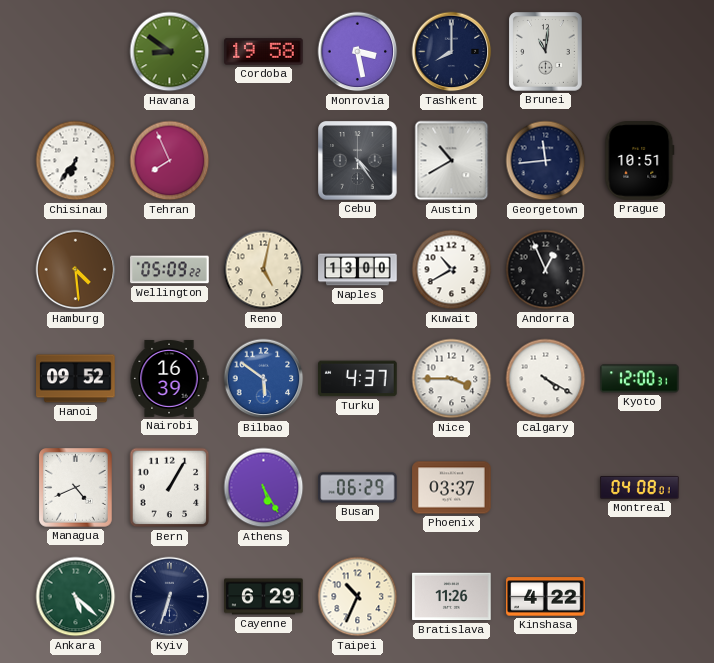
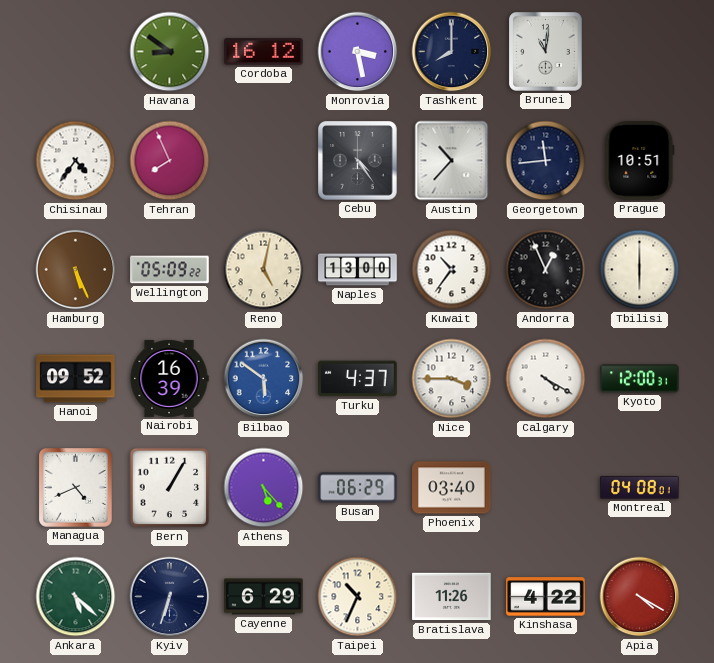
Cordoba: 19:58 -> 16:12 (264, 52)
Chisinau: 6:36 -> 4:36 (76, 161)
Austin: 10:40 -> 10:37 (452, 161)
Hamburg: 4:29 -> 5:26 (76, 270)
Kuwait: 10:40 -> 10:36 (452, 270)
Tbilisi: none -> 6:00 (640, 270)
Athens: 5:25 -> 5:23 (264, 488)
Phoenix: 03:37 -> 03:40 (452, 488)
Apia: none -> 4:20 (640, 597)
